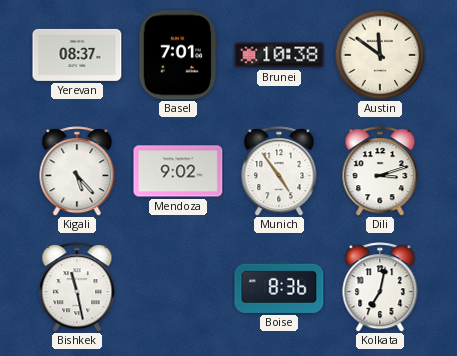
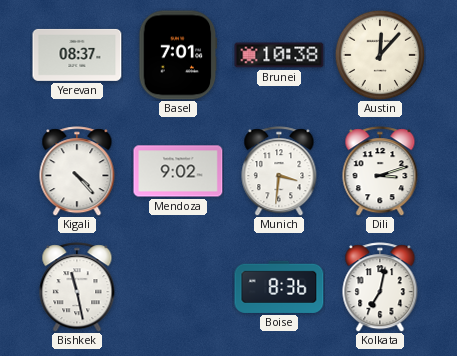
Austin: 11:51 -> 12:07 (380, 55)
Kigali: 5:23 -> 4:23 (77, 171)
Munich: 4:54 -> 3:31 (279, 171)
